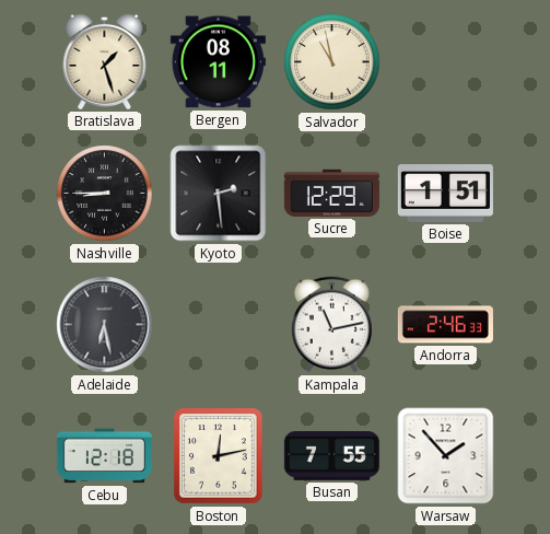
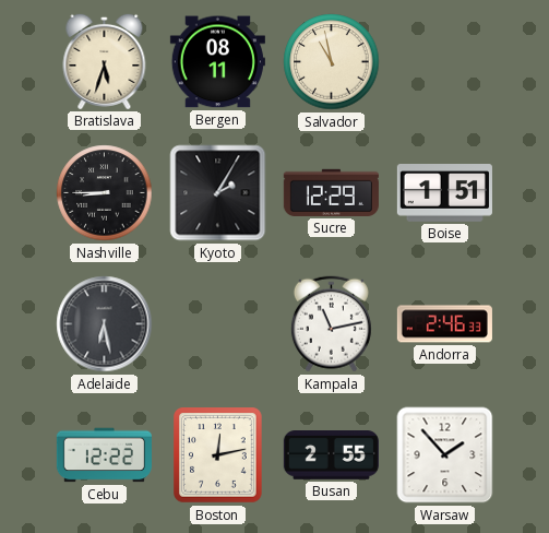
Bratislava: 1:27 -> 5:33 (105, 61)
Kyoto: 2:29 -> 2:05 (218, 193)
Cebu: 12:18 -> 12:22 (104, 455)
Busan: 7:55 -> 2:55 (331, 455)
